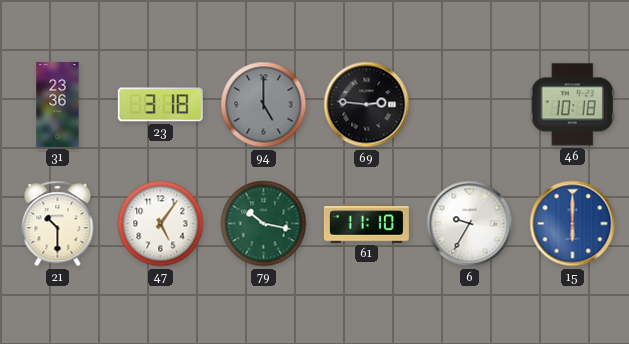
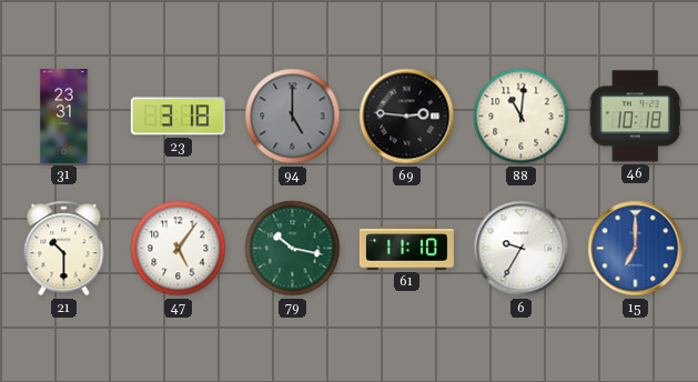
31: 23:36 -> 23:31 (64, 115)
88: none -> 11:01 (522, 117)
15: 6:00 -> 7:00 (636, 249)
